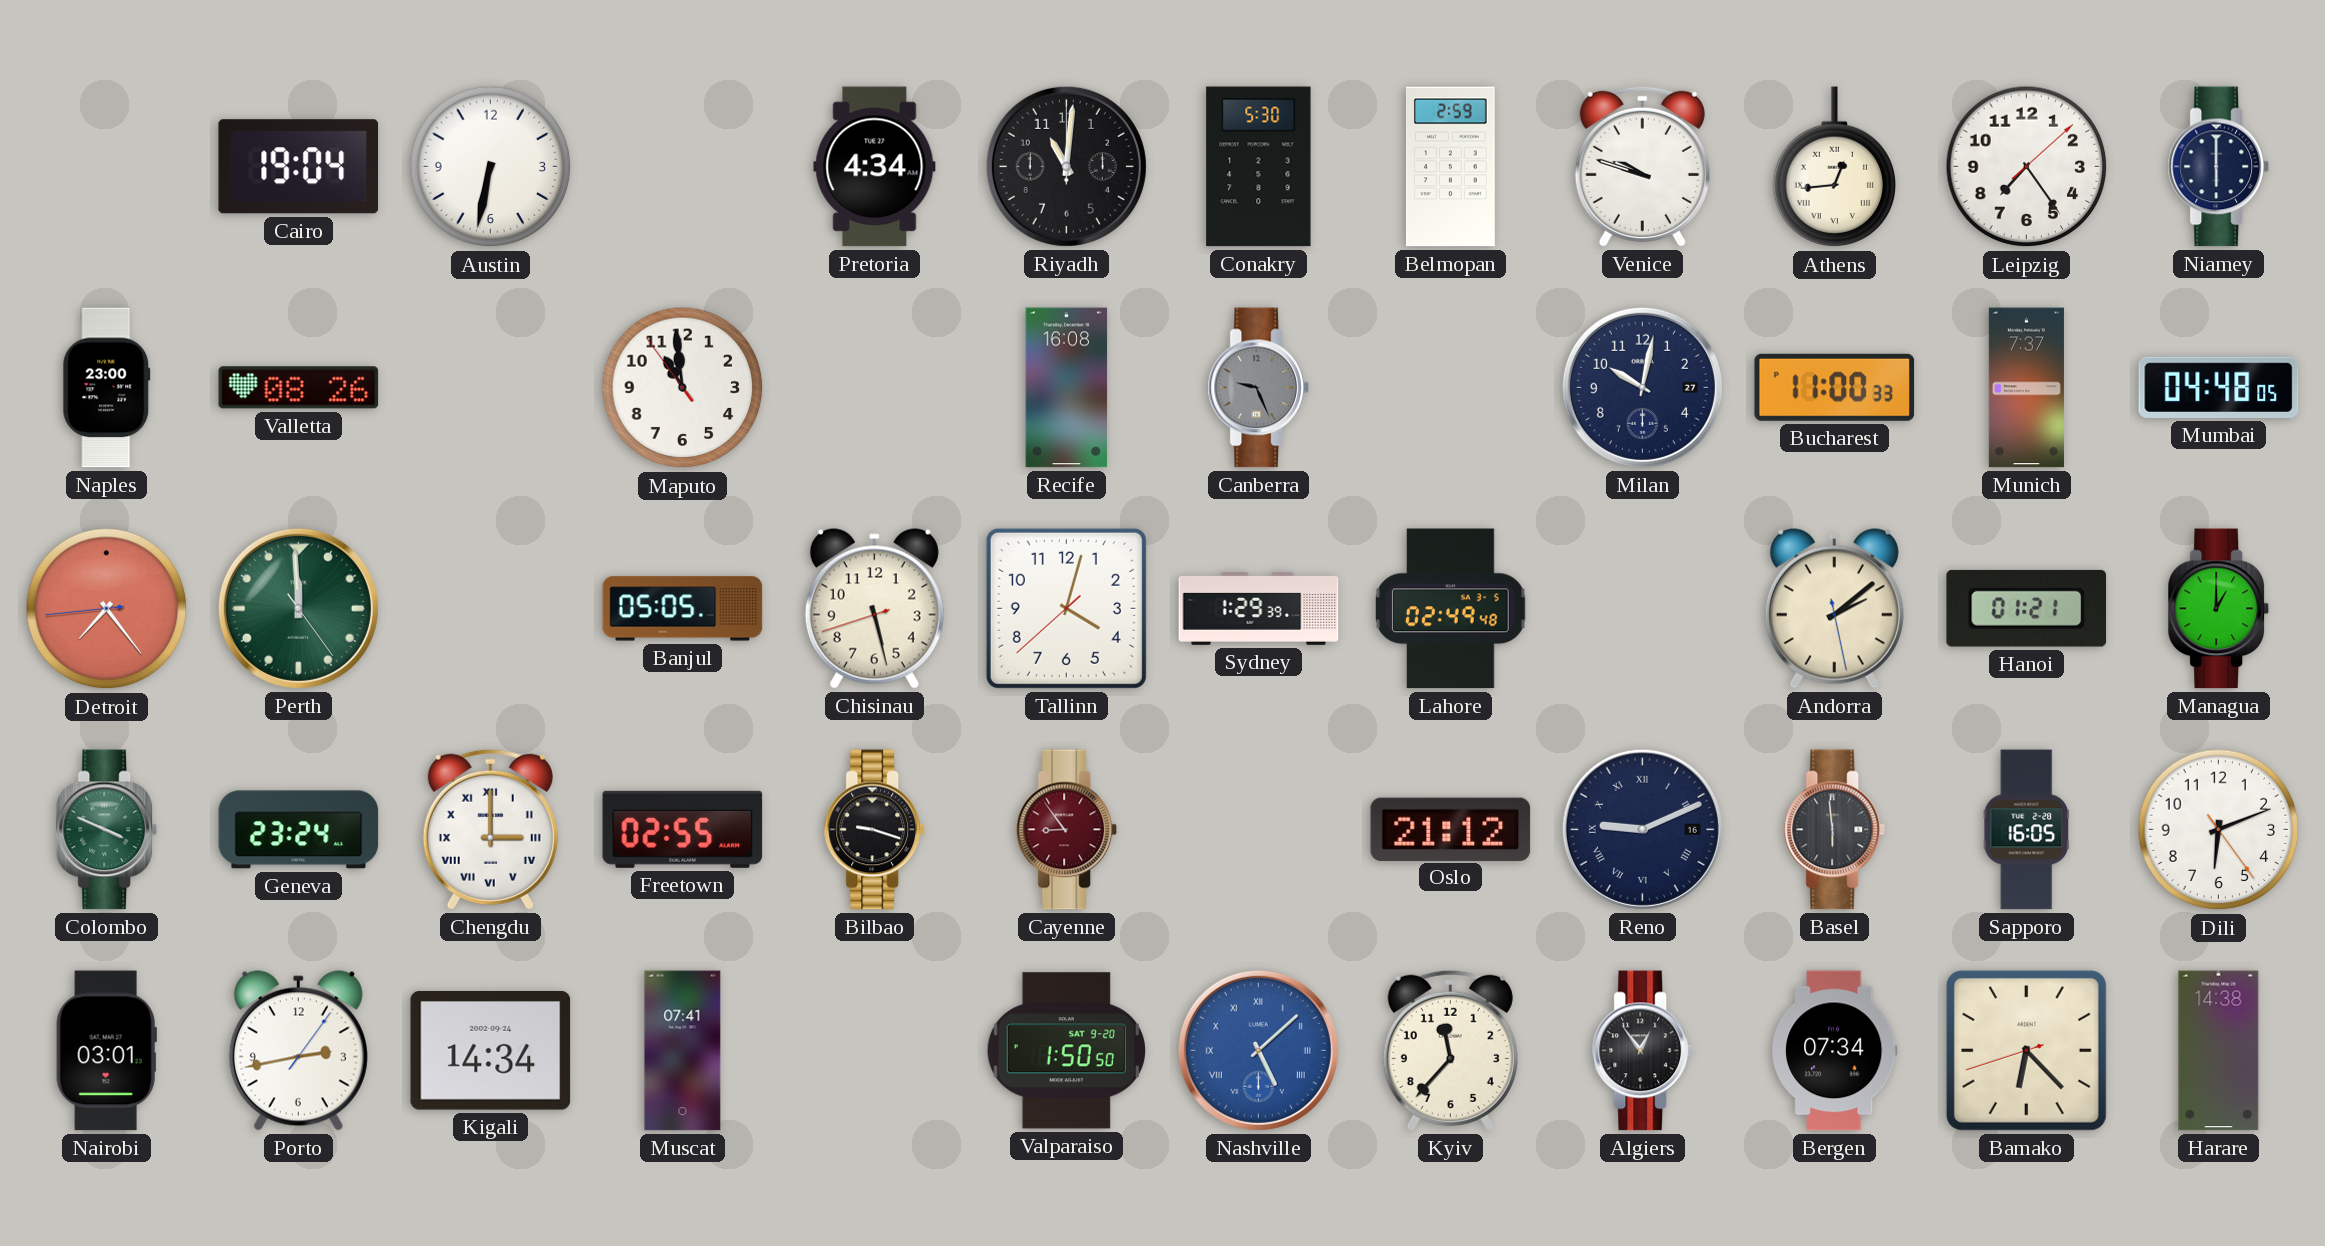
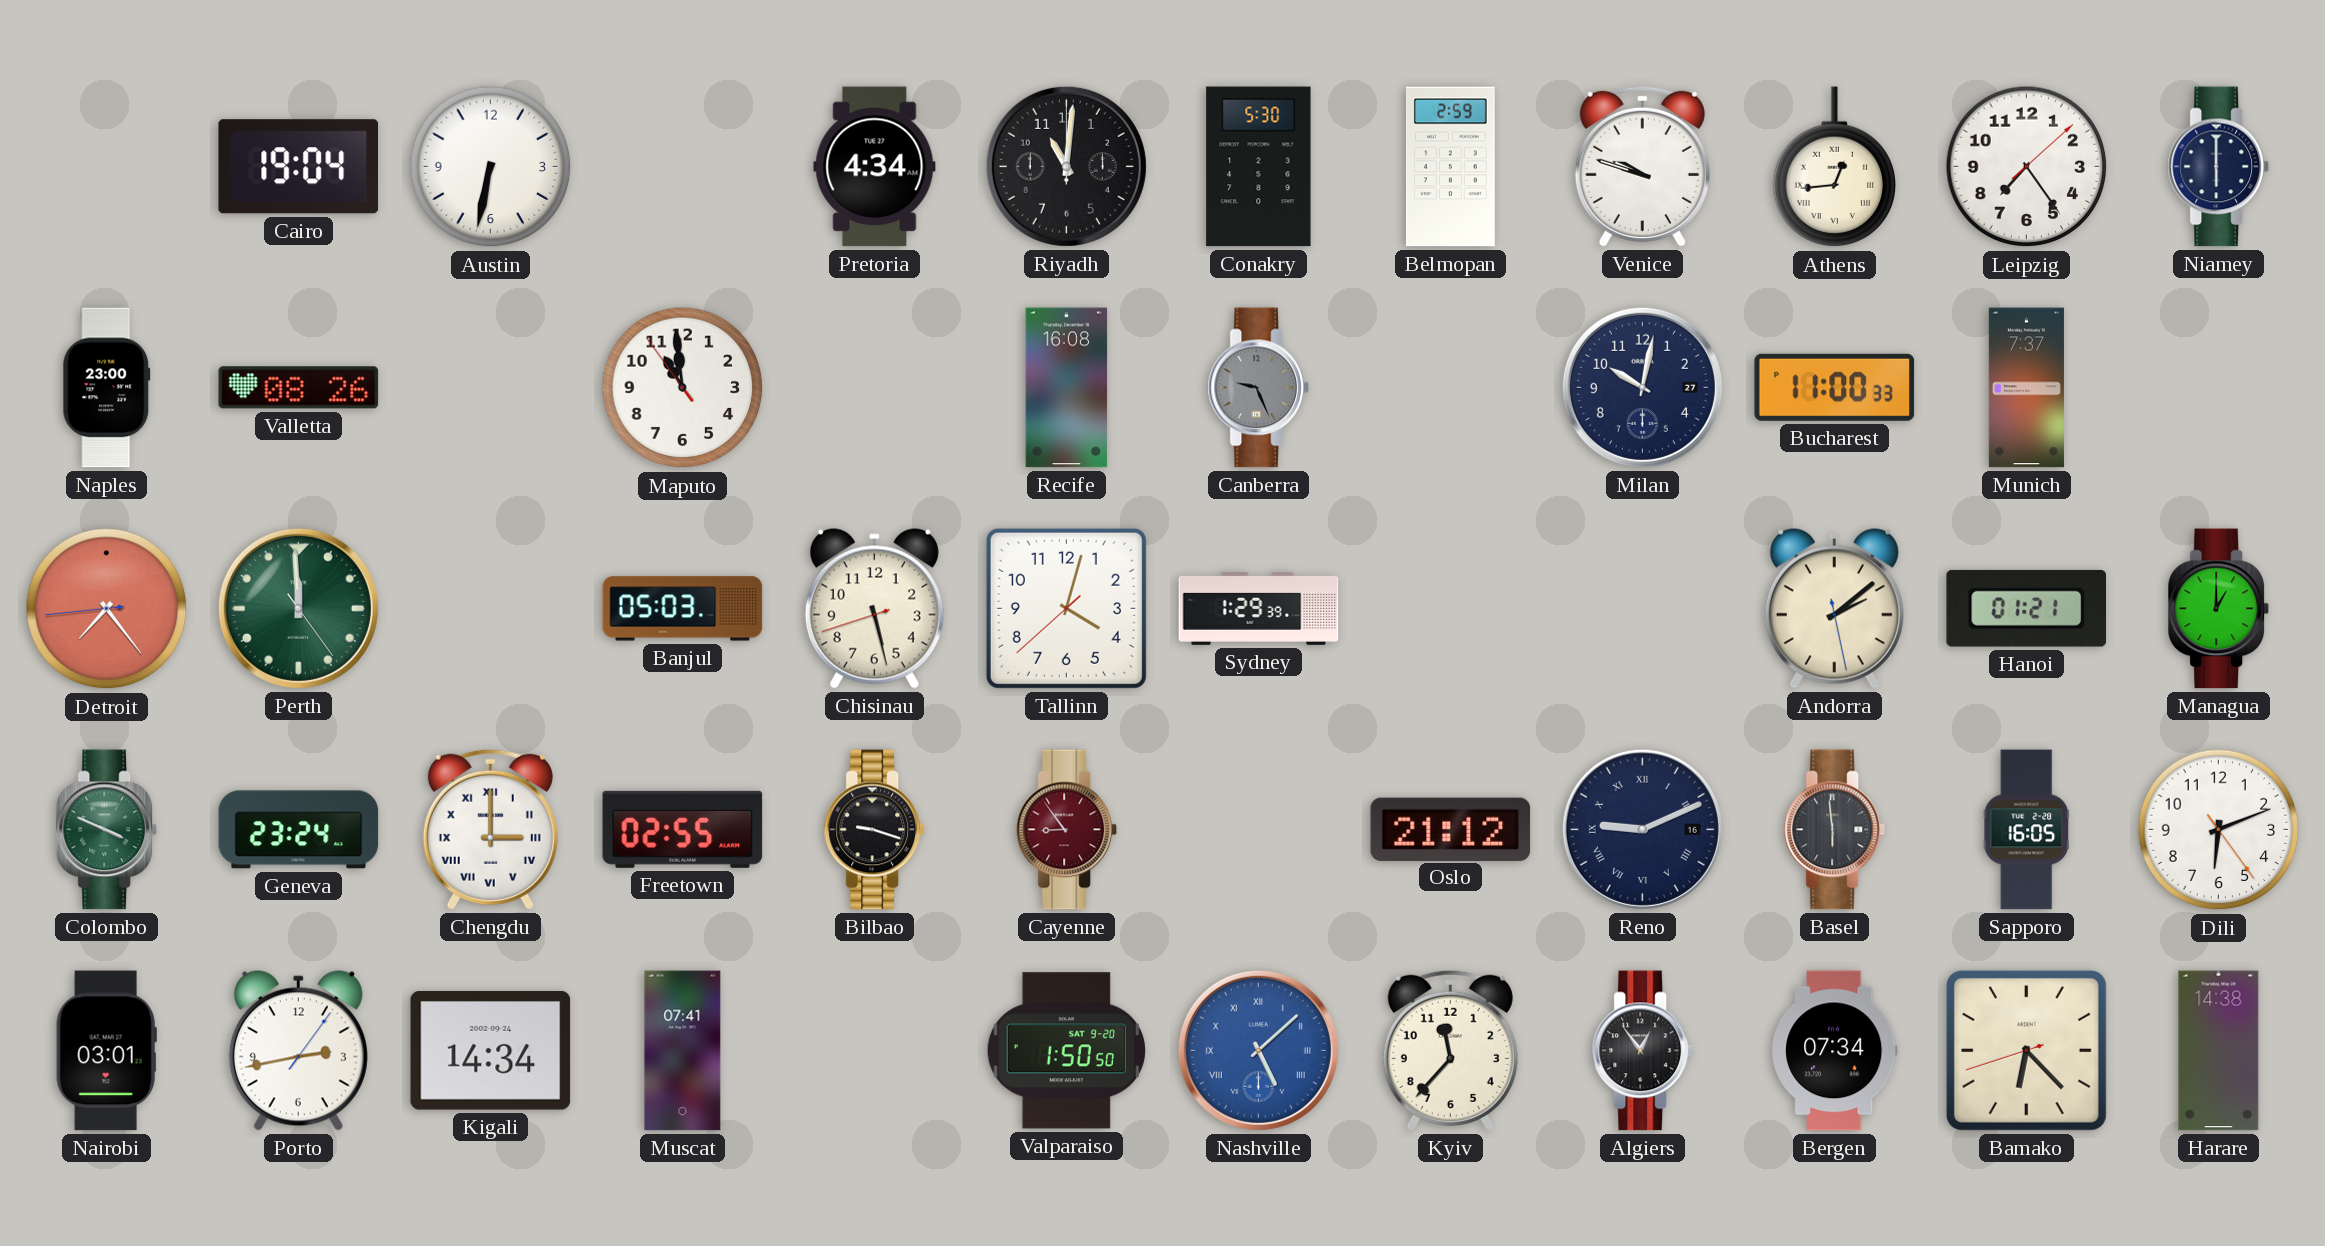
Mumbai: 04:48 -> none (2219, 387)
Banjul: 05:05 -> 05:03 (683, 609)
Lahore: 02:49 -> none (1451, 609)
